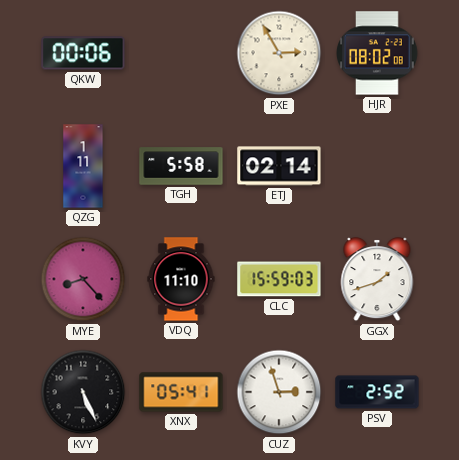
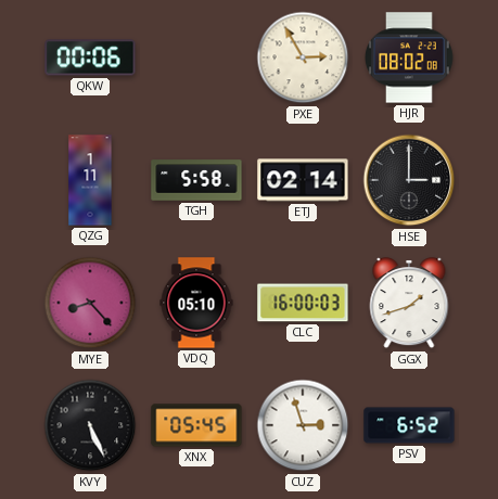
HSE: none -> 3:00 (409, 180)
VDQ: 11:10 -> 05:10 (196, 303)
CLC: 15:59 -> 16:00 (303, 303)
XNX: 05:41 -> 05:45 (196, 425)
PSV: 2:52 -> 6:52 (409, 425)
